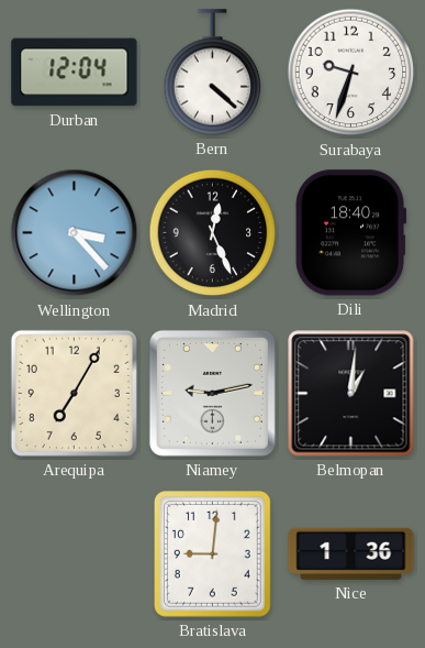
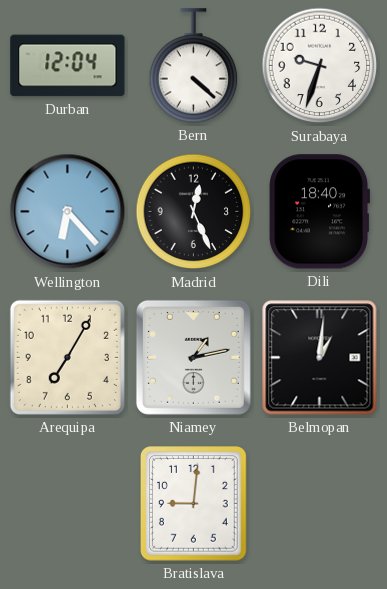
Wellington: 3:23 -> 6:23 (68, 212)
Niamey: 9:13 -> 1:13 (193, 357)
Nice: 1:36 -> none (351, 553)
